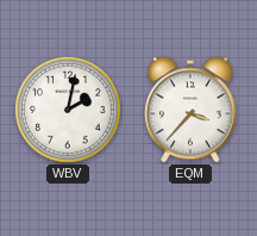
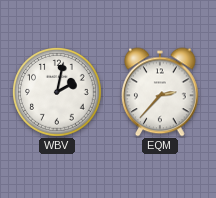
EQM: 3:37 -> 2:37 (160, 92)
